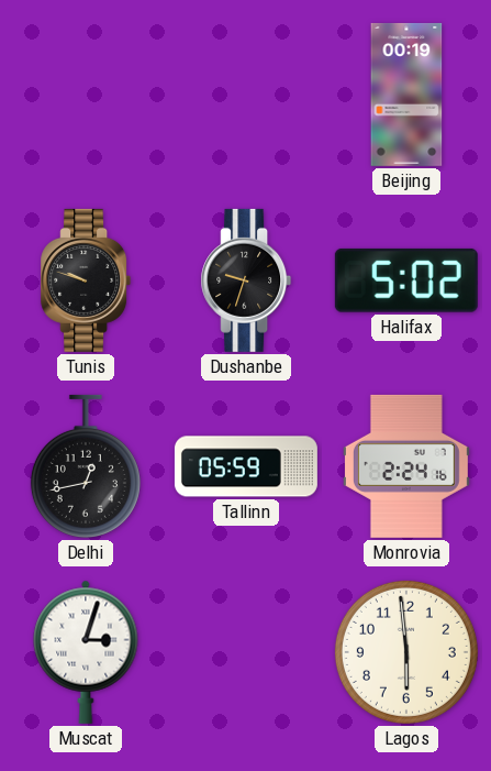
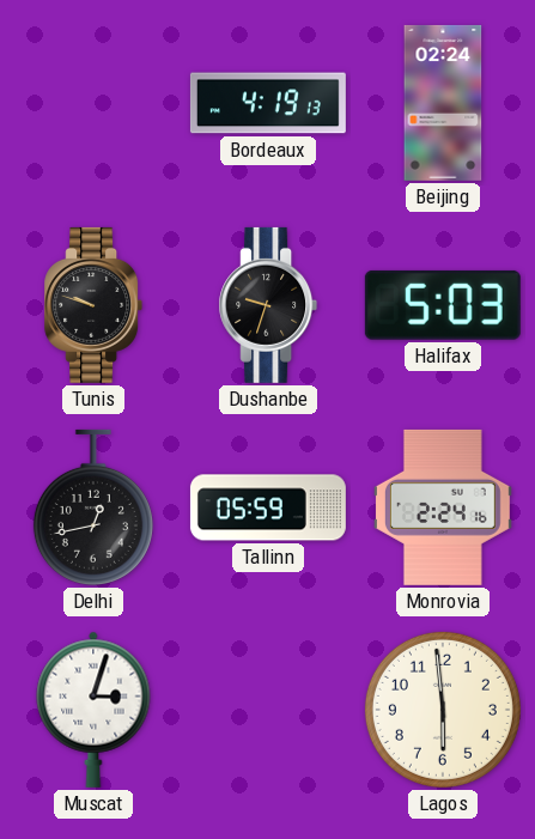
Bordeaux: none -> 4:19 (268, 103)
Beijing: 00:19 -> 02:24 (443, 103)
Halifax: 5:02 -> 5:03 (443, 305)
